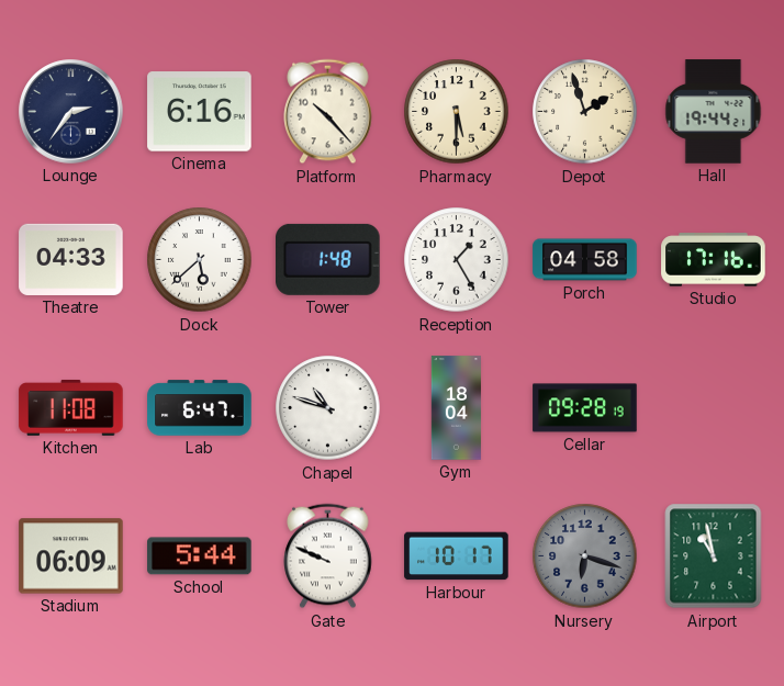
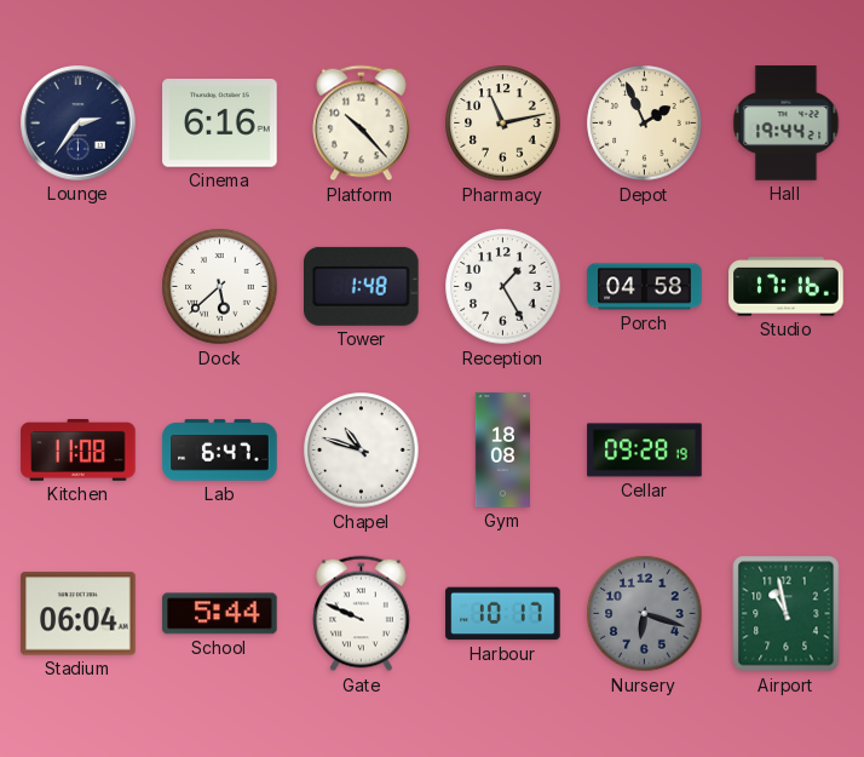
Pharmacy: 5:30 -> 11:13 (503, 124)
Depot: 1:57 -> 1:56 (645, 124)
Theatre: 04:33 -> none (71, 259)
Gym: 18:04 -> 18:08 (502, 451)
Stadium: 06:09 -> 06:04 (79, 614)
